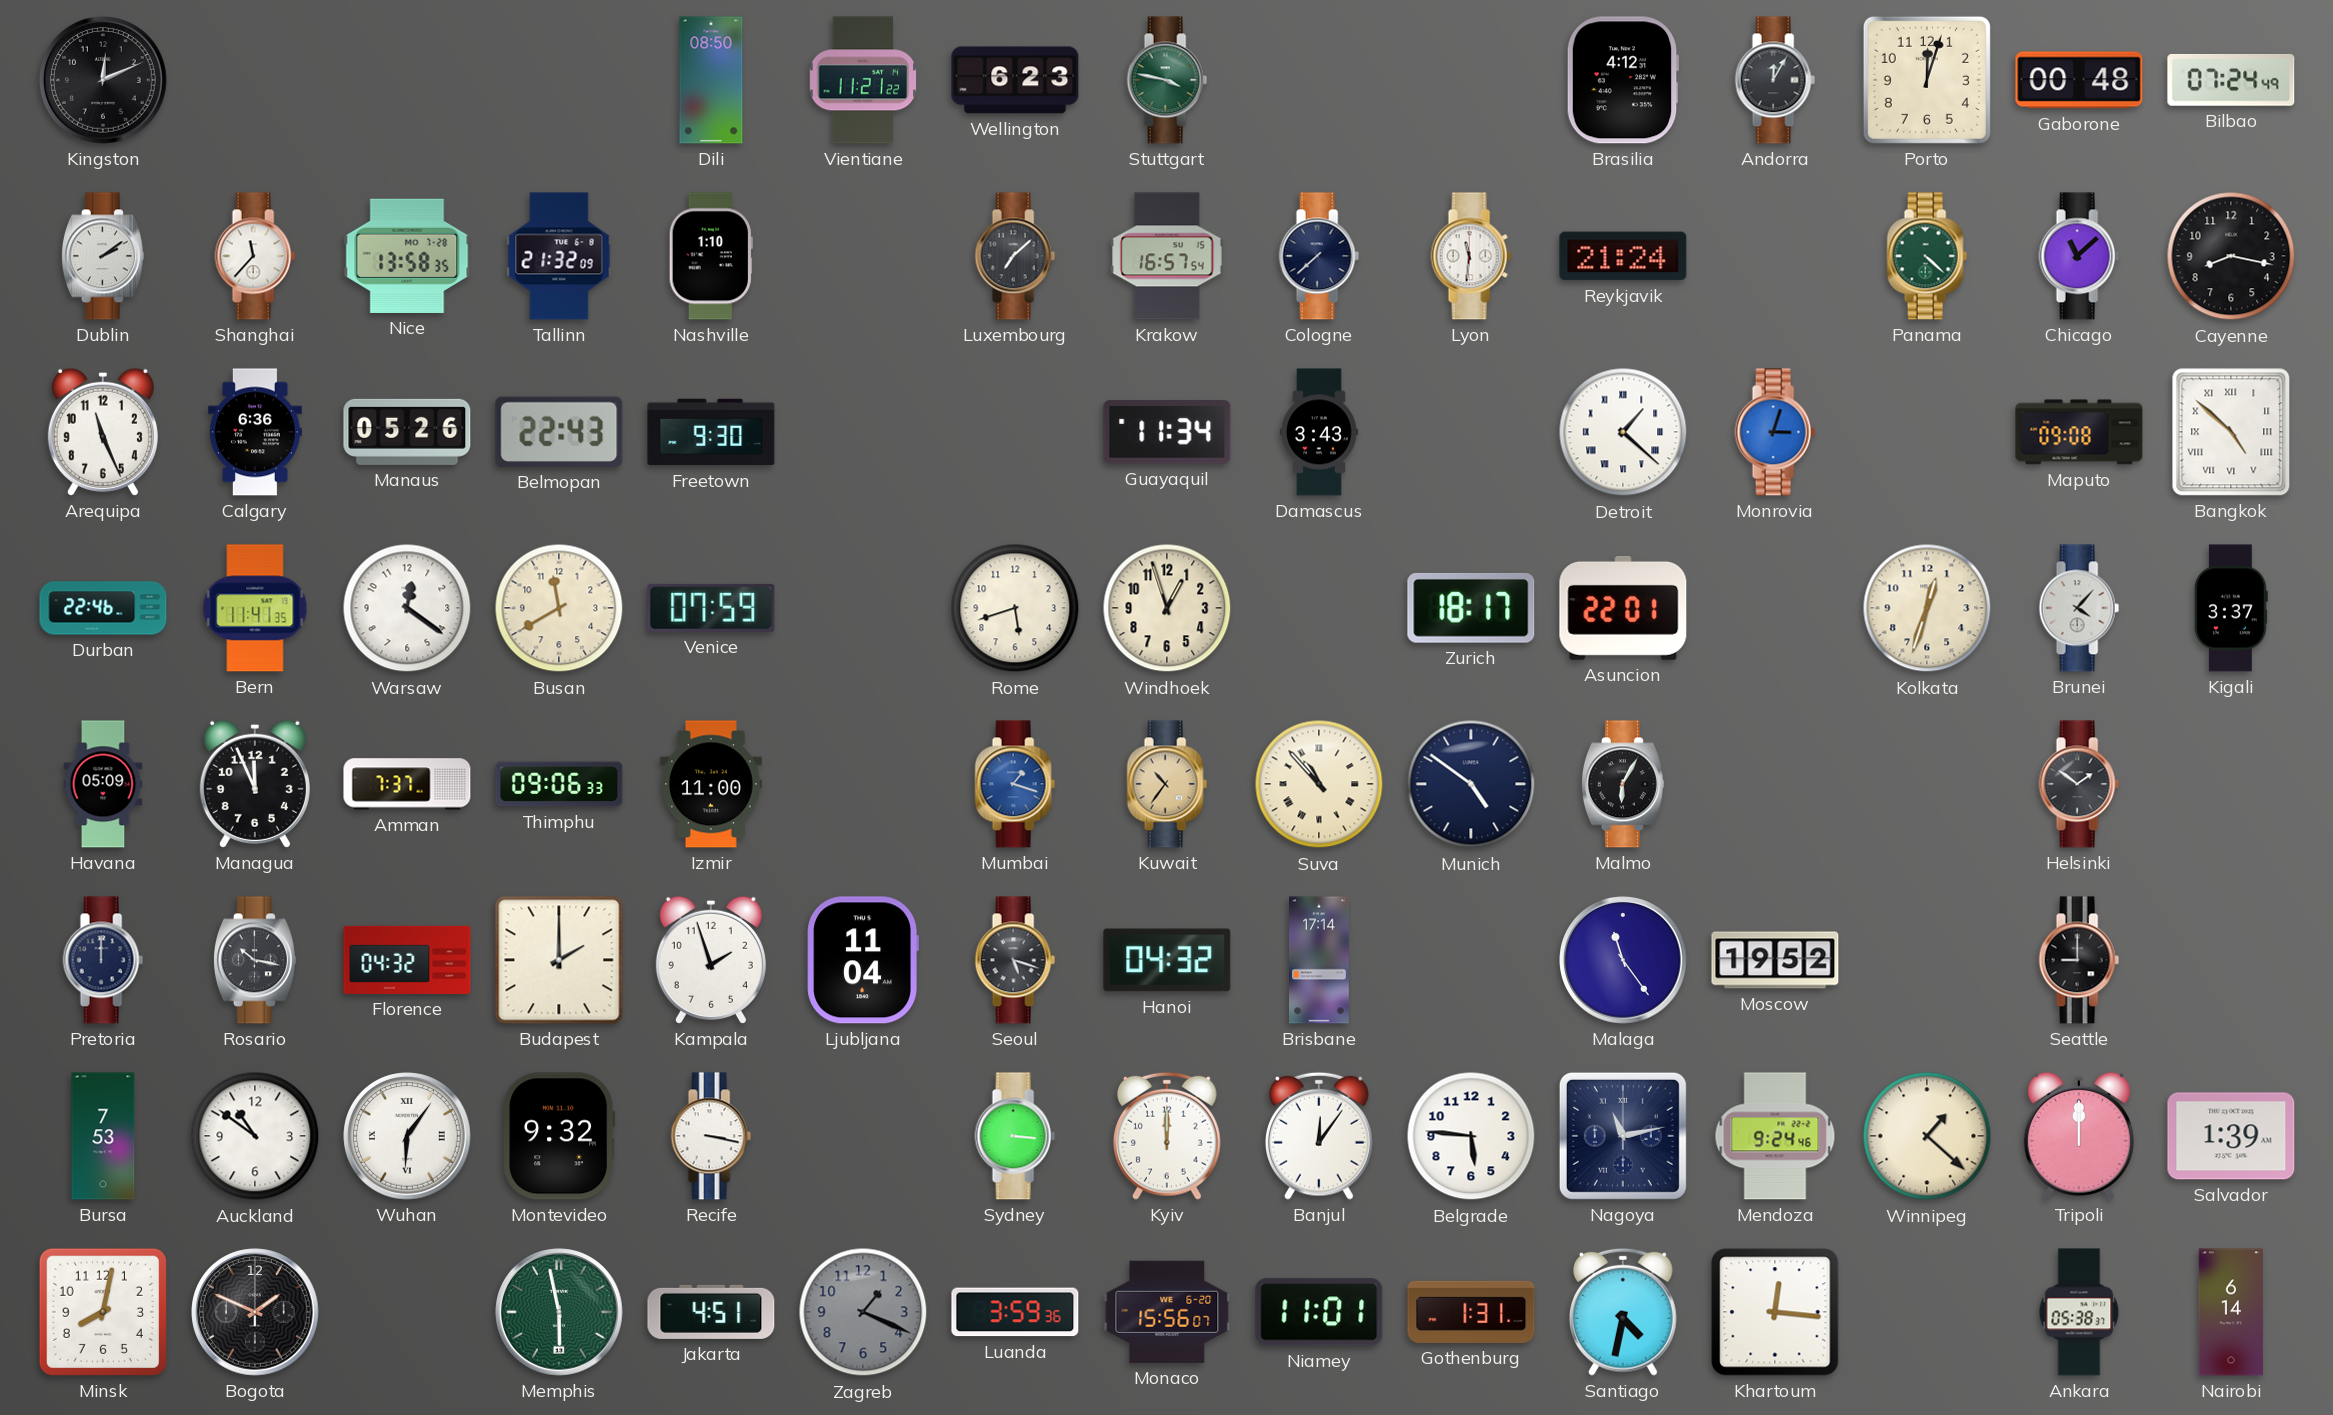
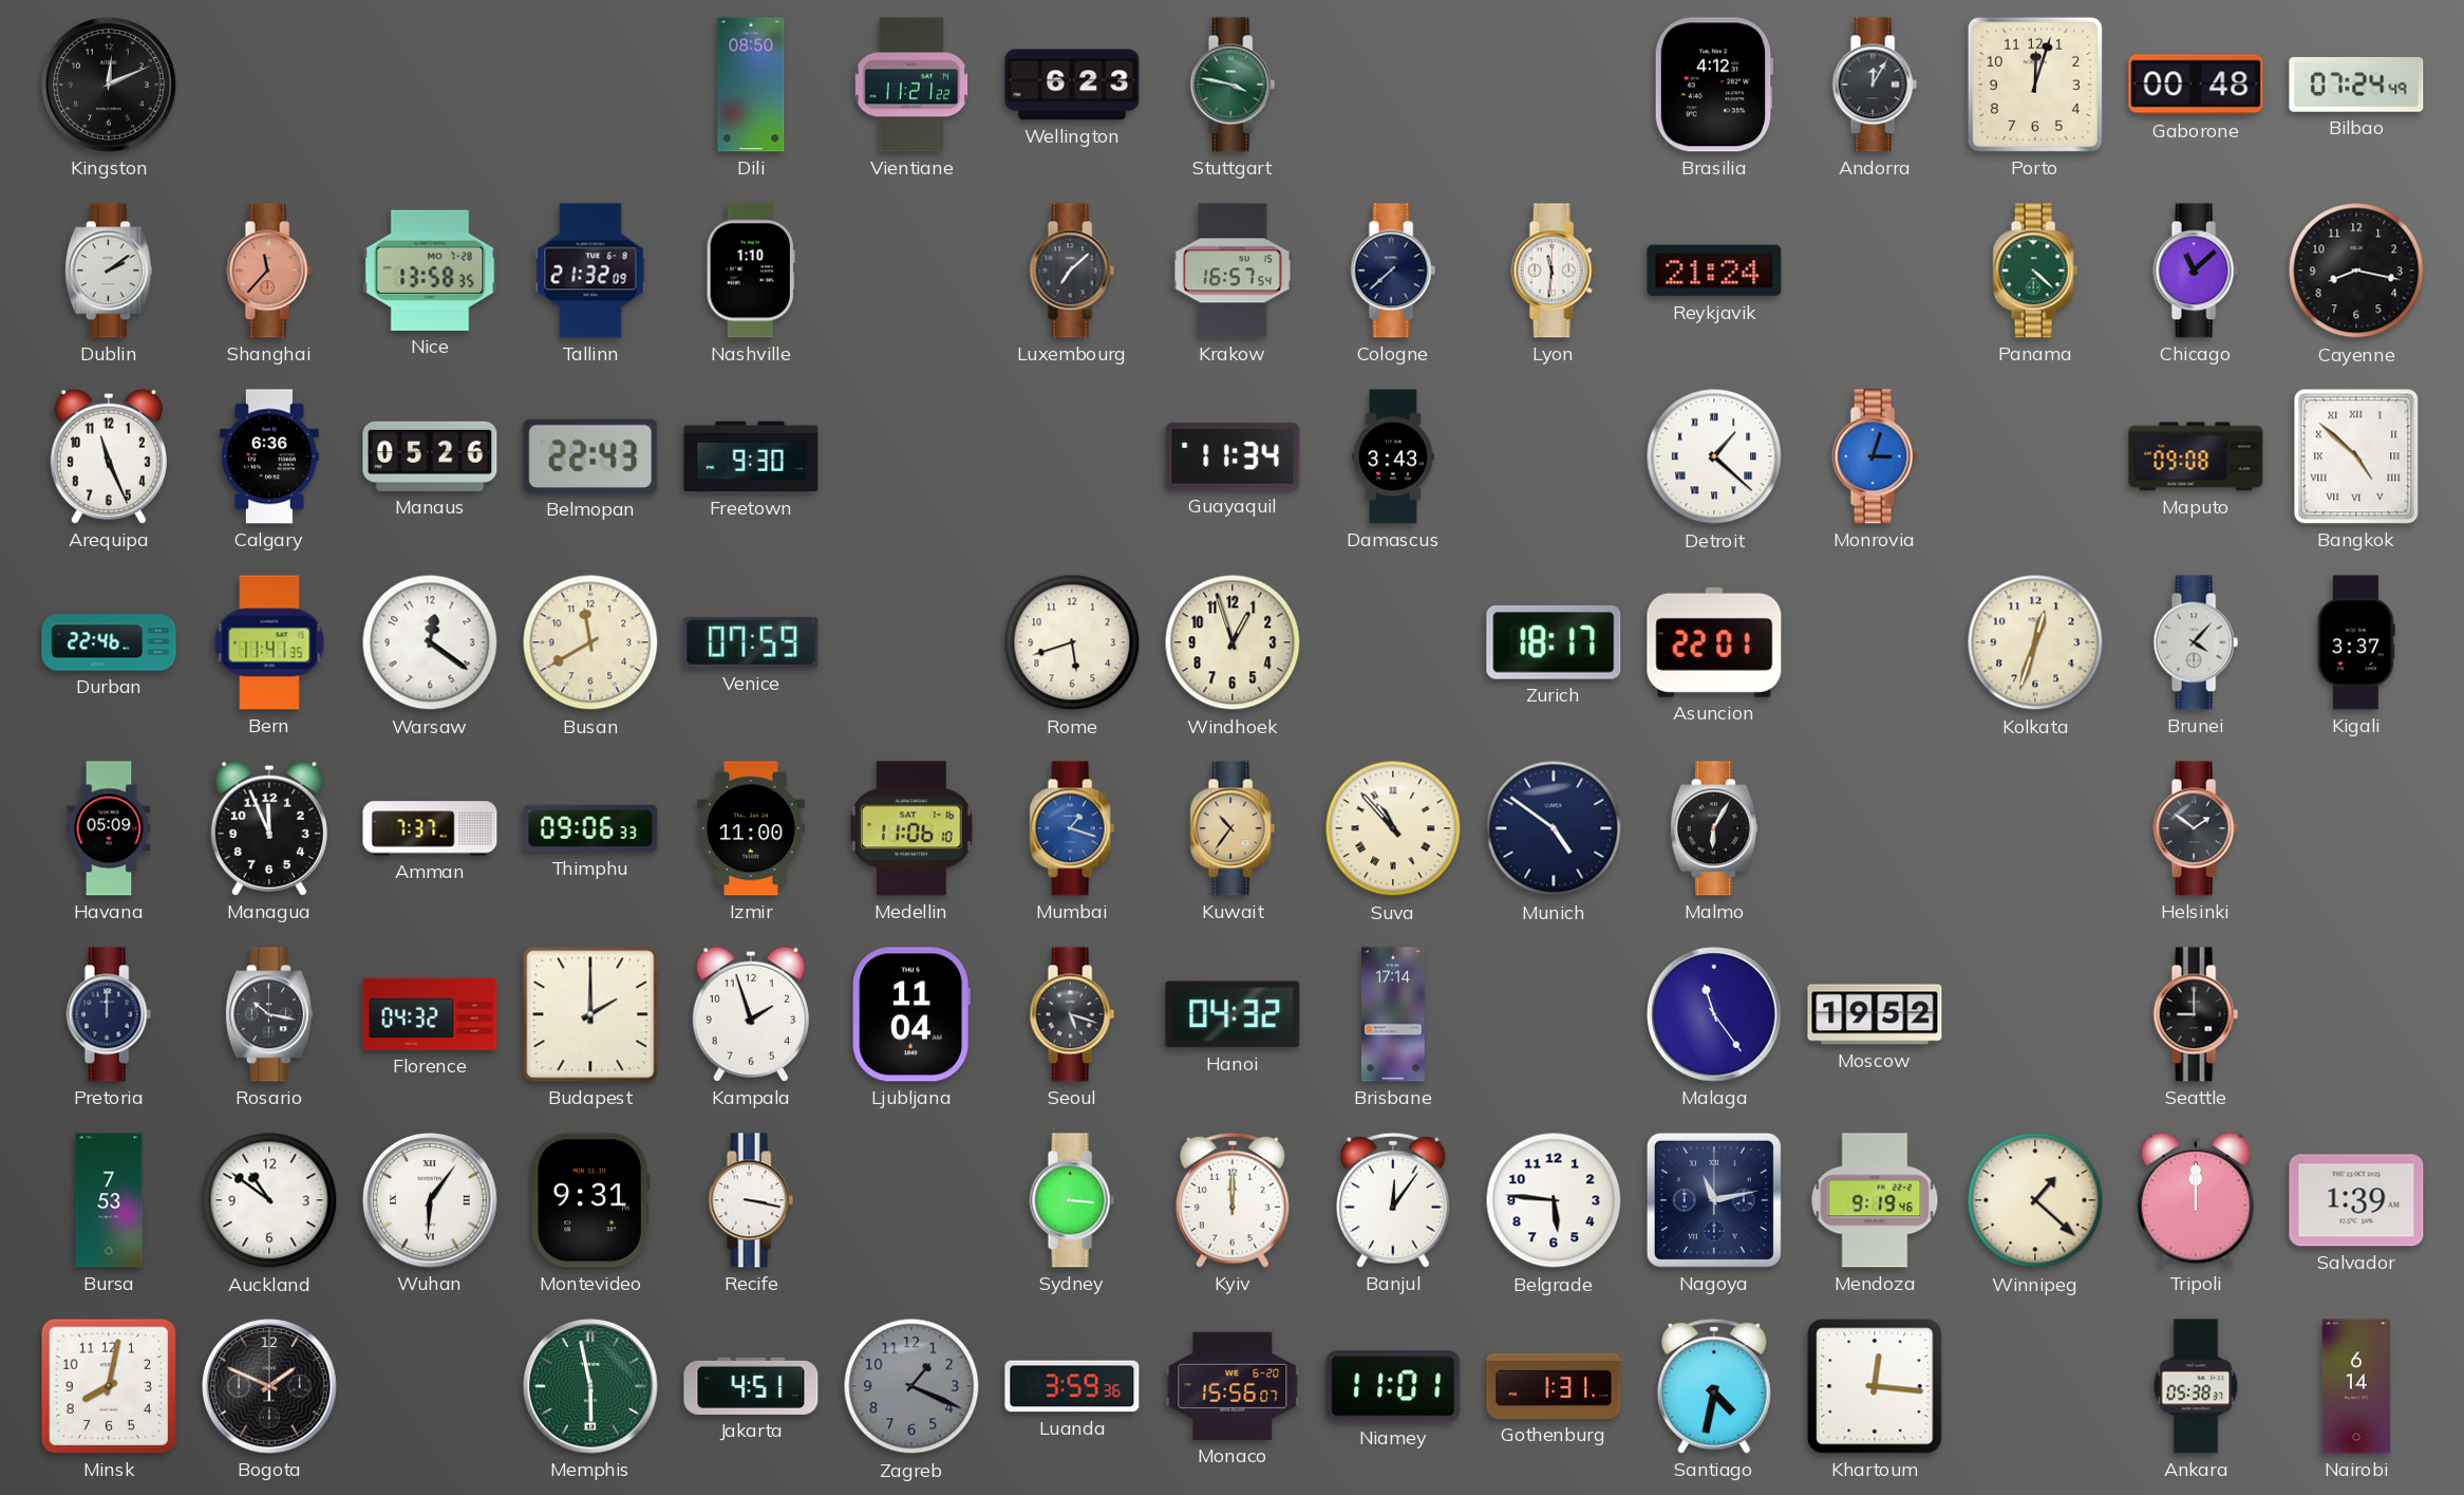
Shanghai dial: white -> salmon (269, 270)
Medellin: none -> 11:06 (911, 828)
Montevideo: 9:32 -> 9:31 (590, 1200)
Mendoza: 9:24 -> 9:19 (1875, 1200)
